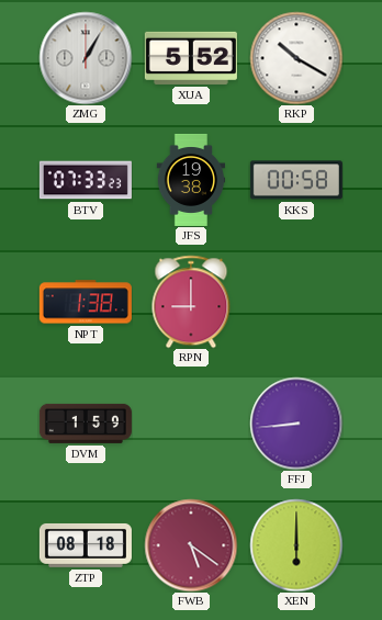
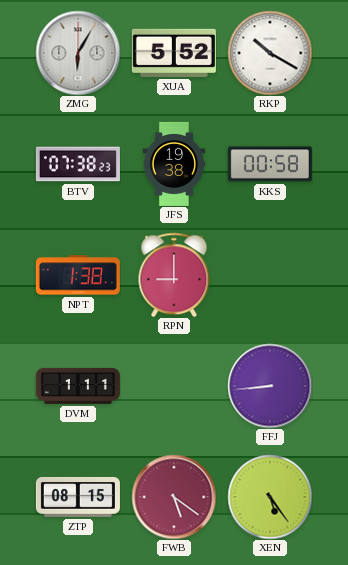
ZMG: 1:05 -> 6:05 (78, 53)
BTV: 07:33 -> 07:38 (78, 164)
DVM: 1:59 -> 1:11 (78, 386)
ZTP: 08:18 -> 08:15 (78, 497)
XEN: 6:00 -> 5:24 (270, 497)
